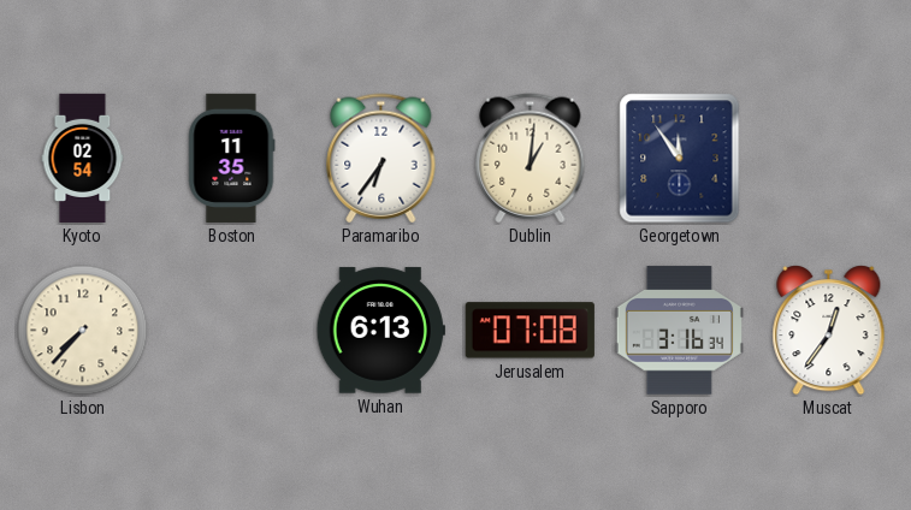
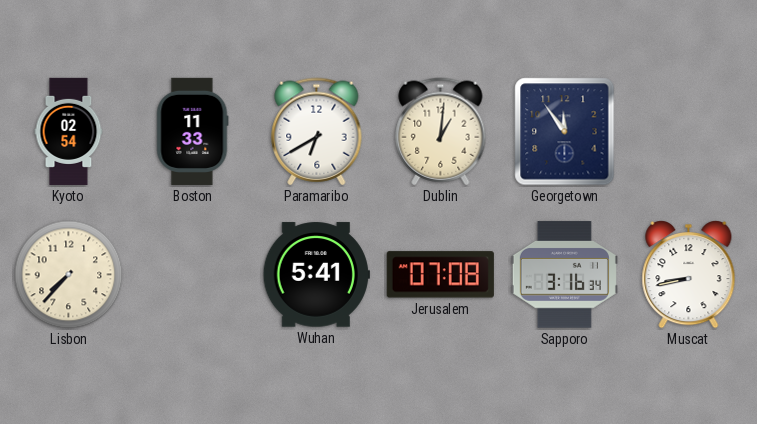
Boston: 11:35 -> 11:33 (193, 131)
Paramaribo: 6:36 -> 6:40 (317, 132)
Wuhan: 6:13 -> 5:41 (316, 275)
Muscat: 12:36 -> 8:43 (689, 275)
